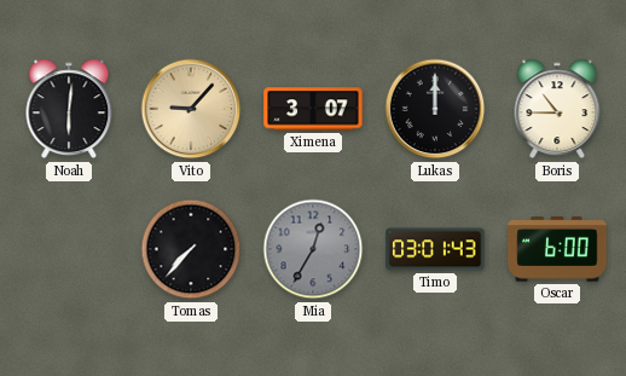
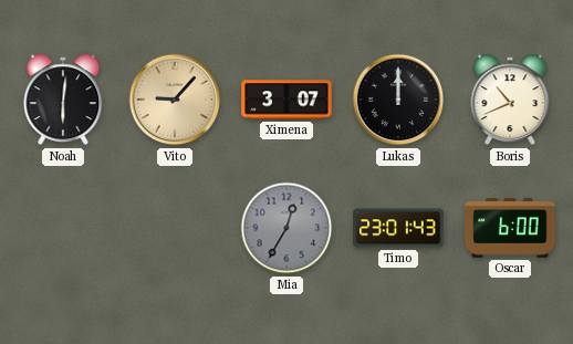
Boris: 10:45 -> 10:41 (510, 100)
Tomas: 7:37 -> none (191, 249)
Timo: 03:01 -> 23:01 (398, 228)
